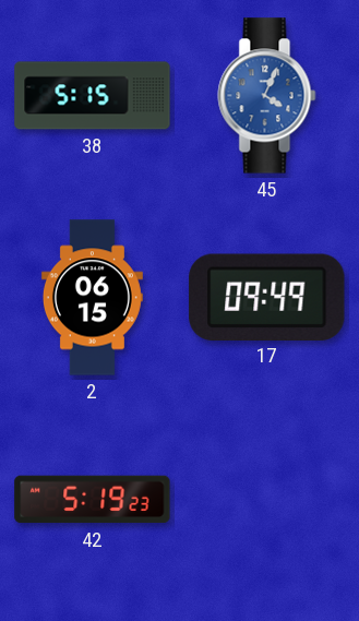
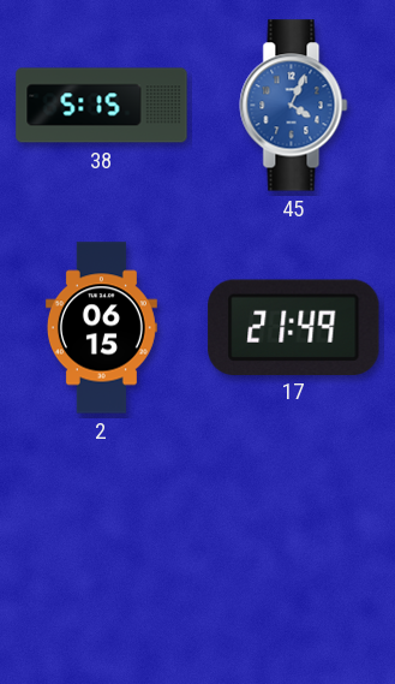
17: 09:49 -> 21:49 (294, 327)
42: 5:19 -> none (93, 500)
